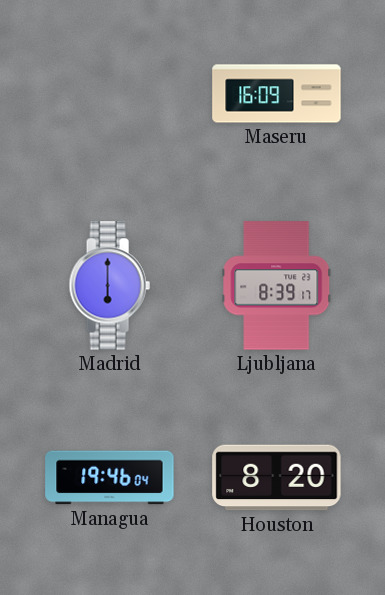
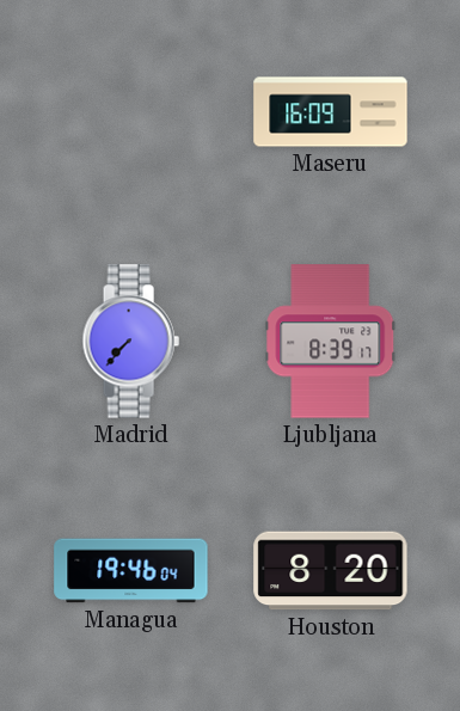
Madrid: 6:00 -> 7:37 (130, 342)
